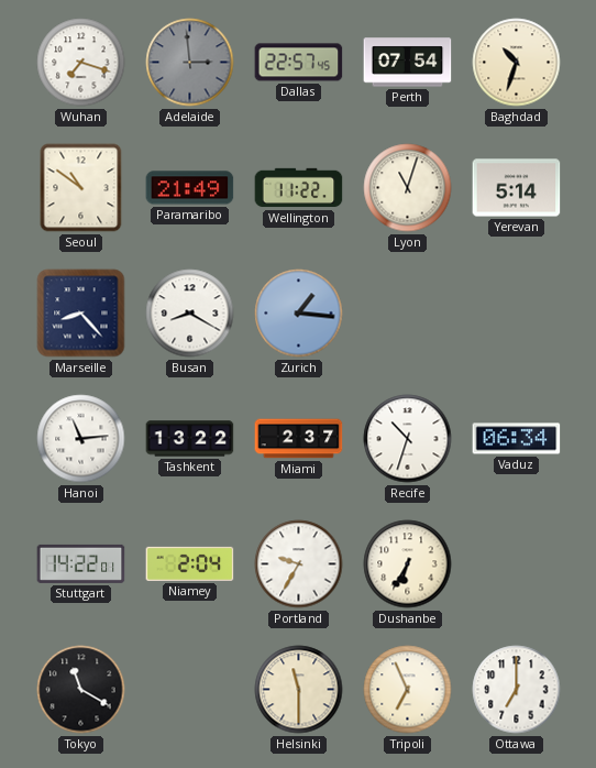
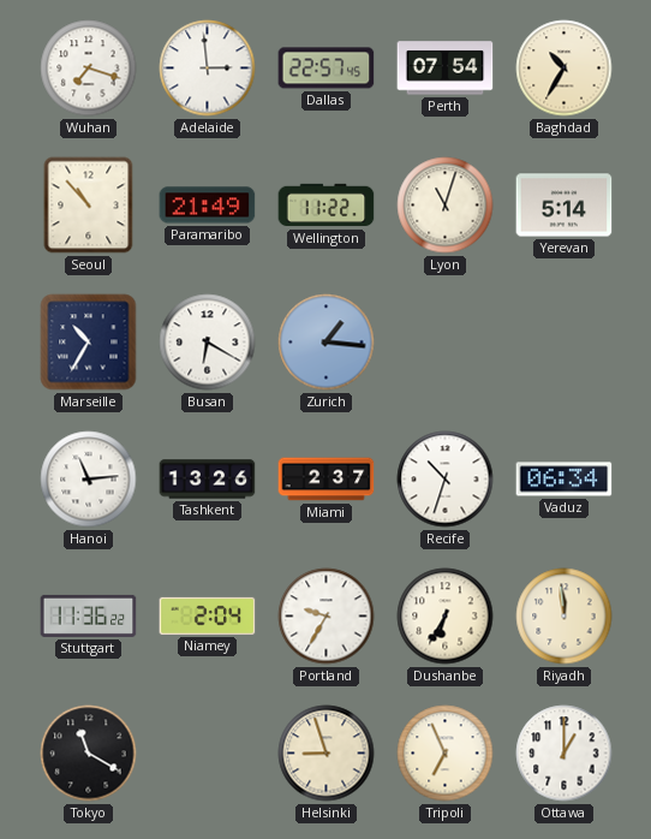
Adelaide dial: grey -> white (208, 69)
Baghdad: 10:33 -> 10:35 (565, 69)
Seoul: 10:51 -> 10:53 (89, 206)
Marseille: 8:23 -> 10:35 (89, 343)
Busan: 8:20 -> 6:20 (208, 343)
Tashkent: 13:22 -> 13:26 (208, 480)
Stuttgart: 14:22 -> 11:36 (89, 615)
Riyadh: none -> 11:59 (565, 617)
Helsinki: 11:30 -> 8:57 (327, 754)
Ottawa: 7:00 -> 1:00 (565, 754)
